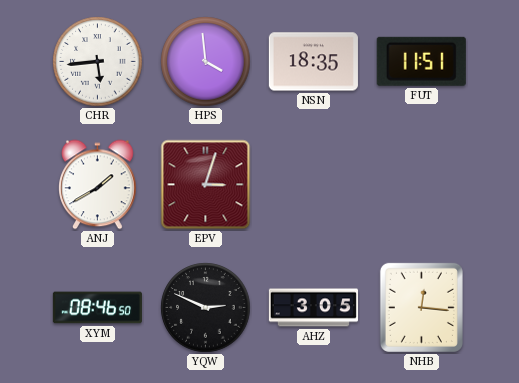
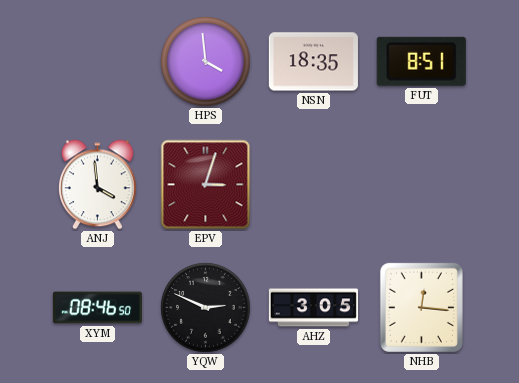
CHR: 5:44 -> none (98, 62)
FUT: 11:51 -> 8:51 (421, 61)
ANJ: 1:40 -> 3:59 (98, 185)
